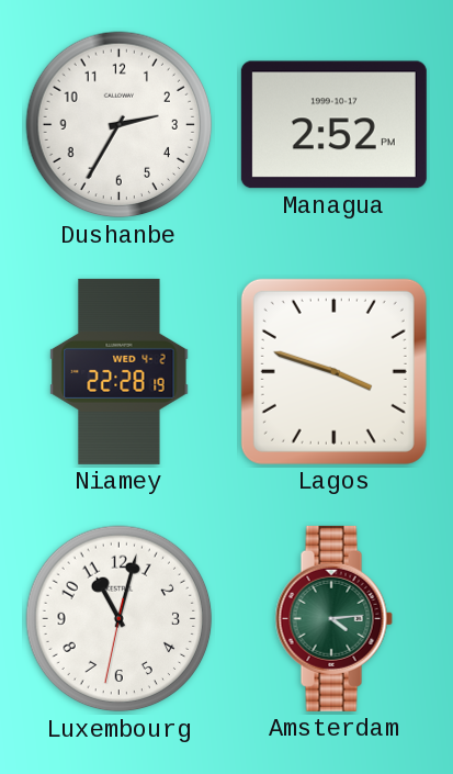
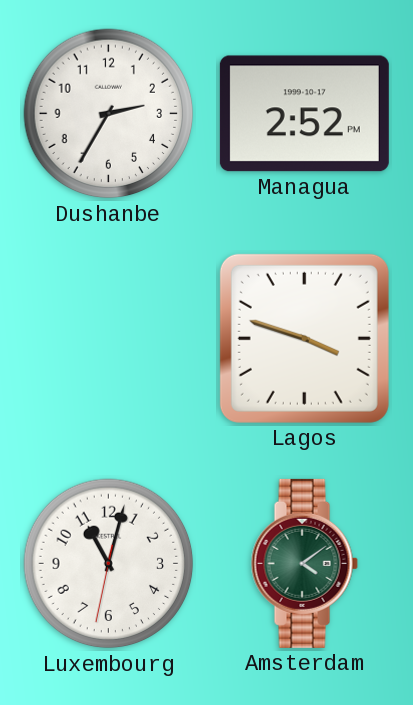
Niamey: 22:28 -> none (120, 371)
Amsterdam: 4:14 -> 4:09 (304, 563)
